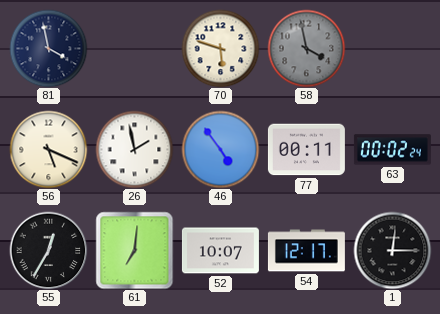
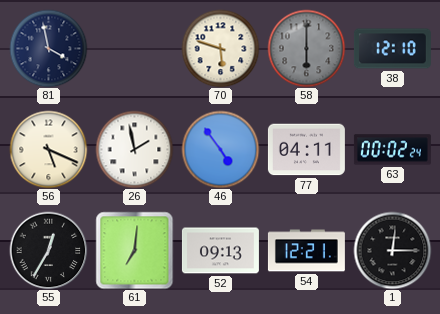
58: 3:58 -> 6:00 (306, 48)
38: none -> 12:10 (392, 49)
77: 00:11 -> 04:11 (306, 150)
52: 10:07 -> 09:13 (220, 251)
54: 12:17 -> 12:21 (306, 251)
